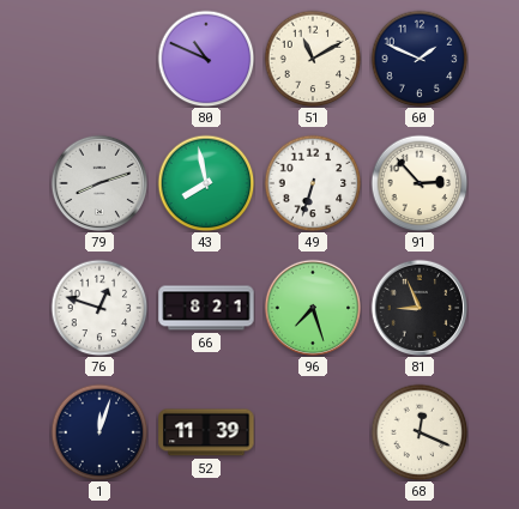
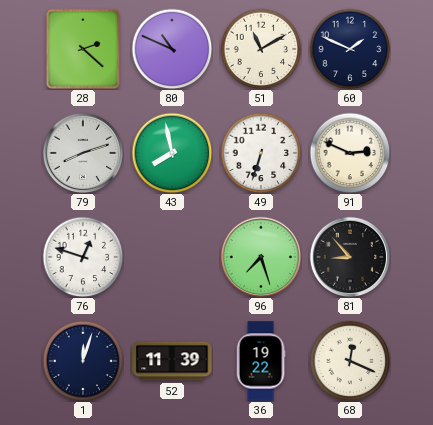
28: none -> 2:22 (83, 49)
91: 2:53 -> 2:49 (350, 153)
66: 8:21 -> none (206, 308)
81: 8:56 -> 8:53 (350, 257)
36: none -> 19:22 (261, 361)
